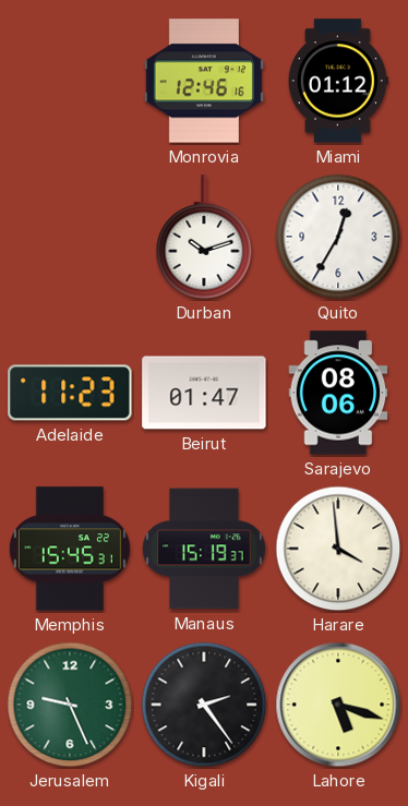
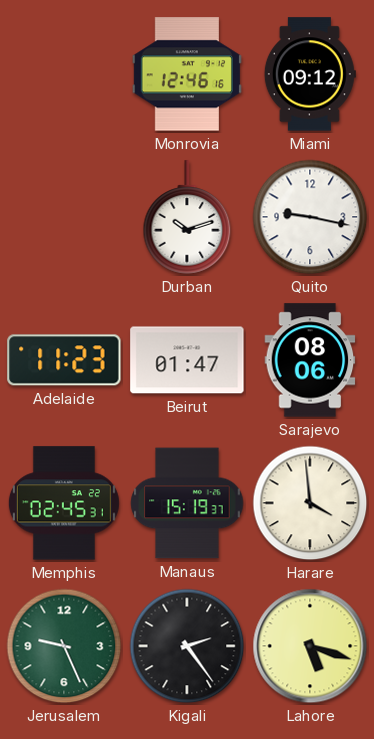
Miami: 01:12 -> 09:12 (310, 74)
Quito: 12:35 -> 9:17 (310, 217)
Memphis: 15:45 -> 02:45 (64, 503)
